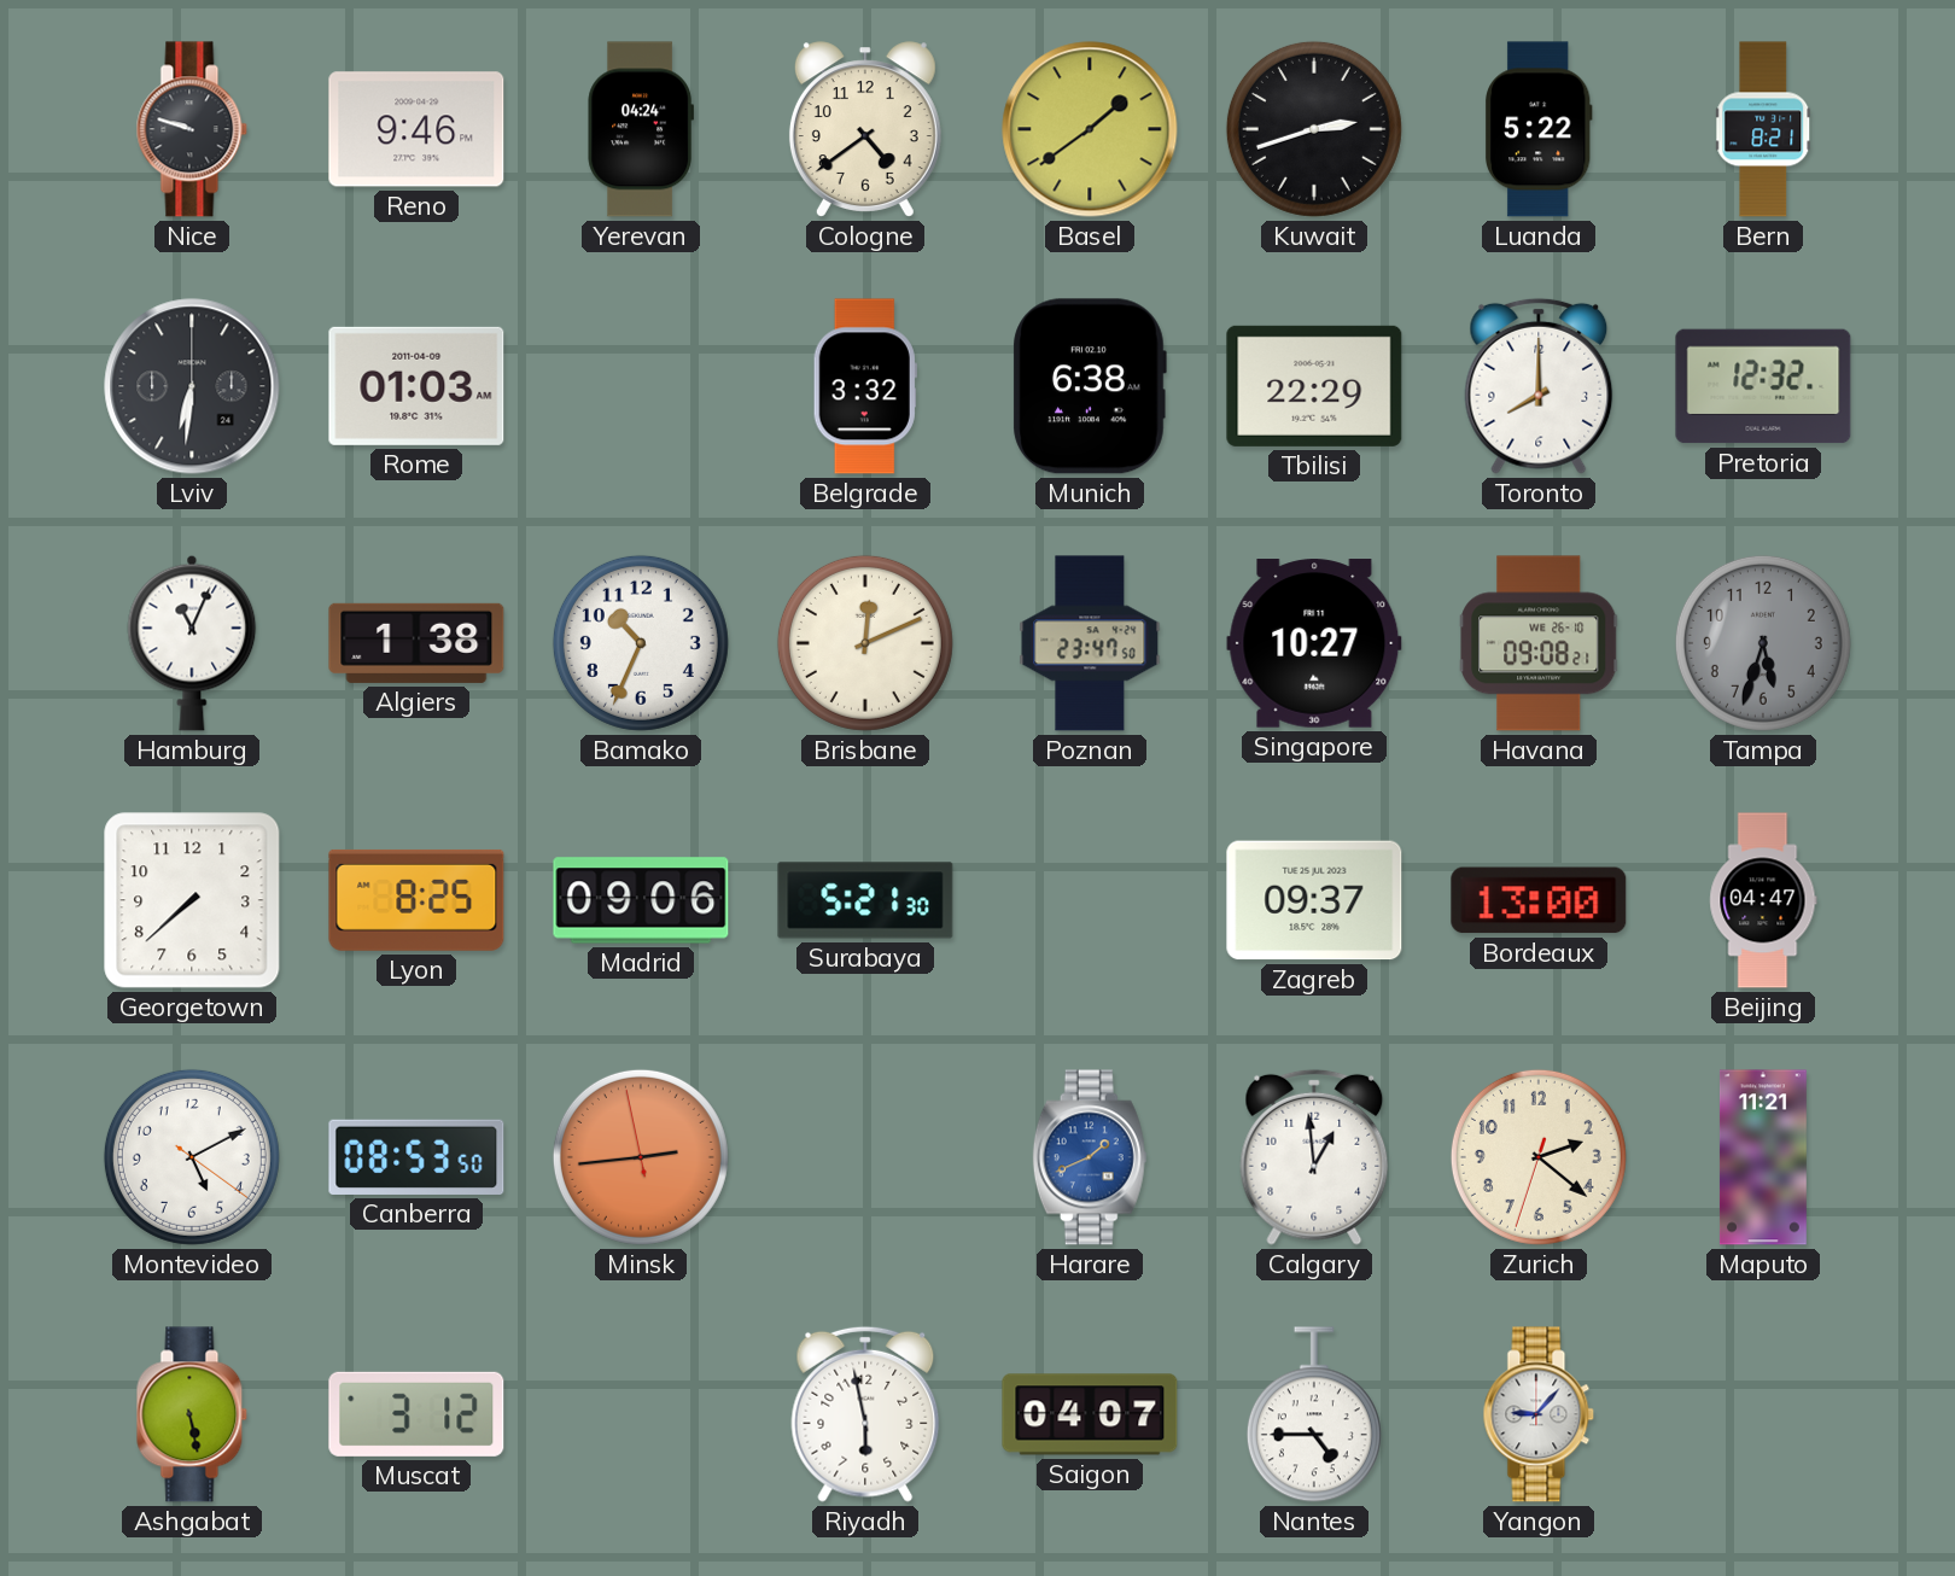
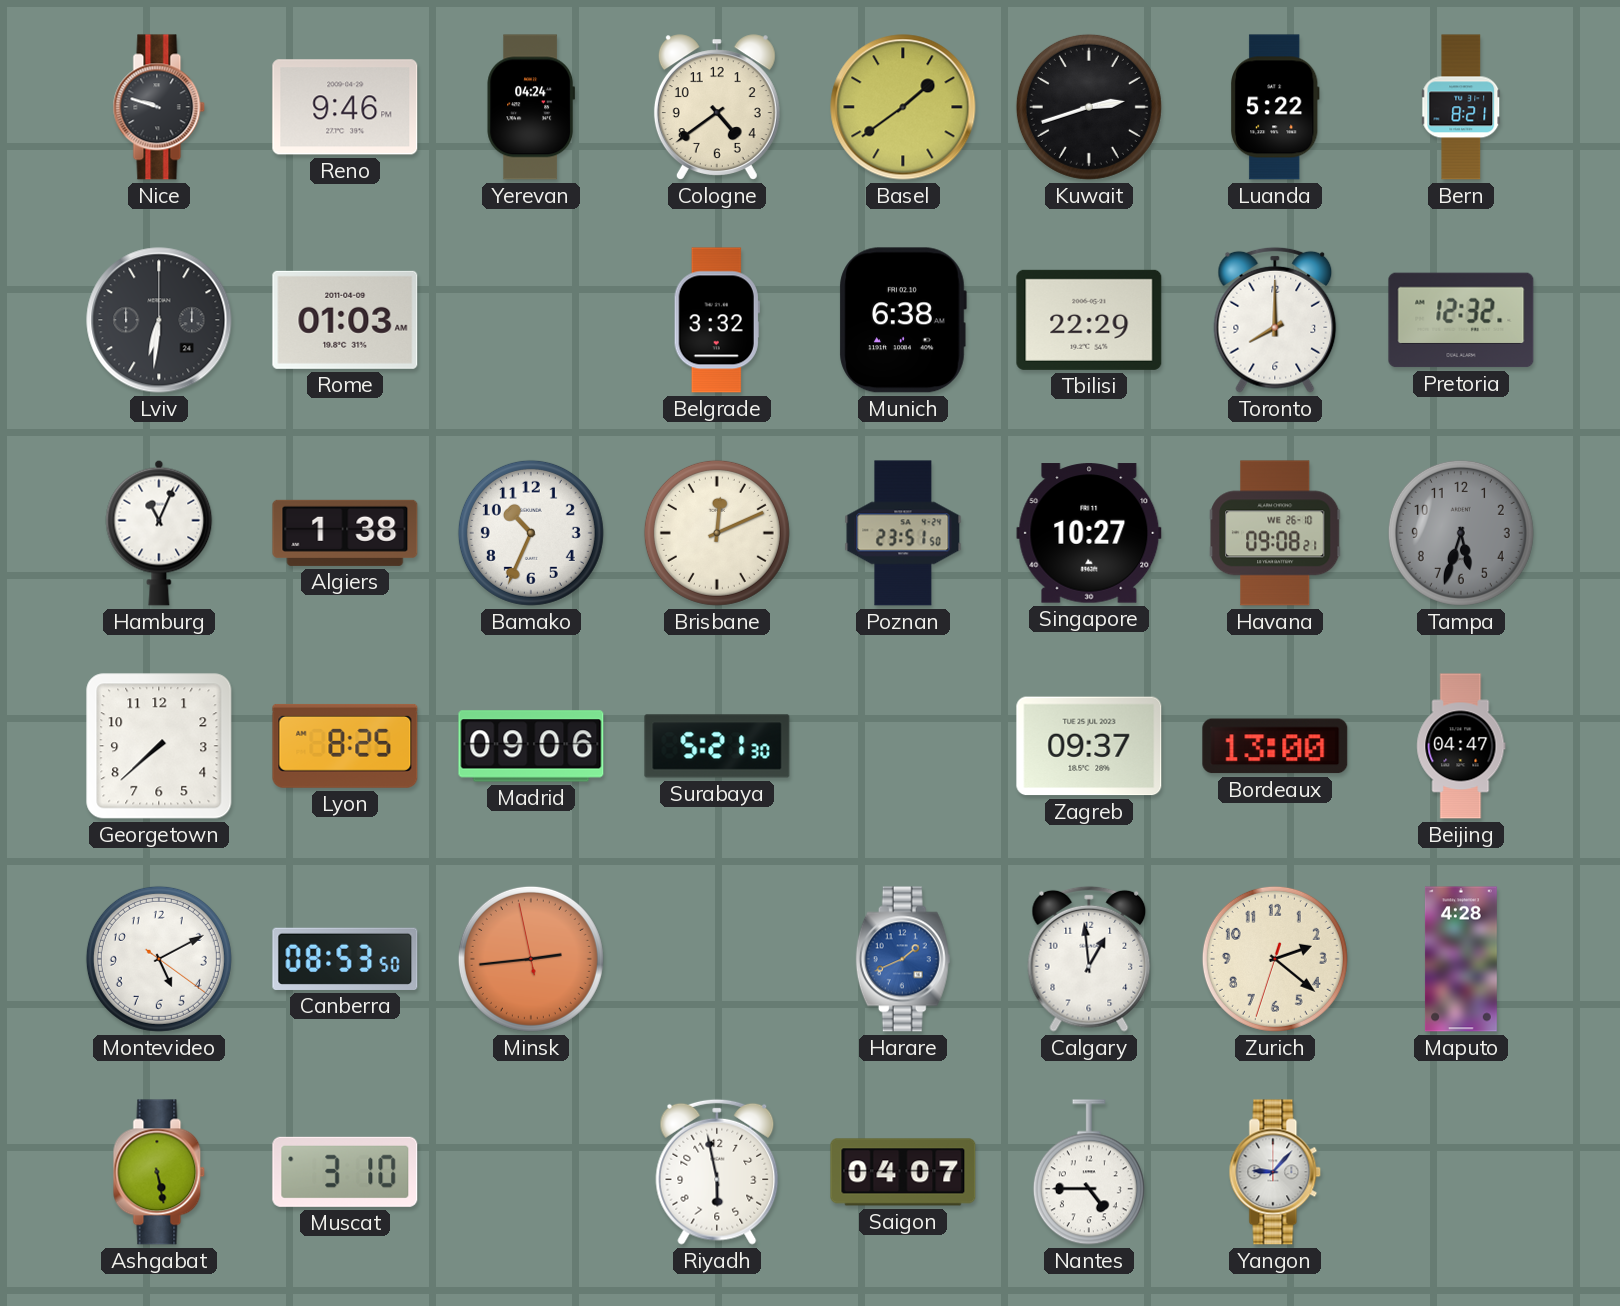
Poznan: 23:47 -> 23:51 (903, 533)
Maputo: 11:21 -> 4:28 (1461, 959)
Muscat: 3:12 -> 3:10 (345, 1172)
